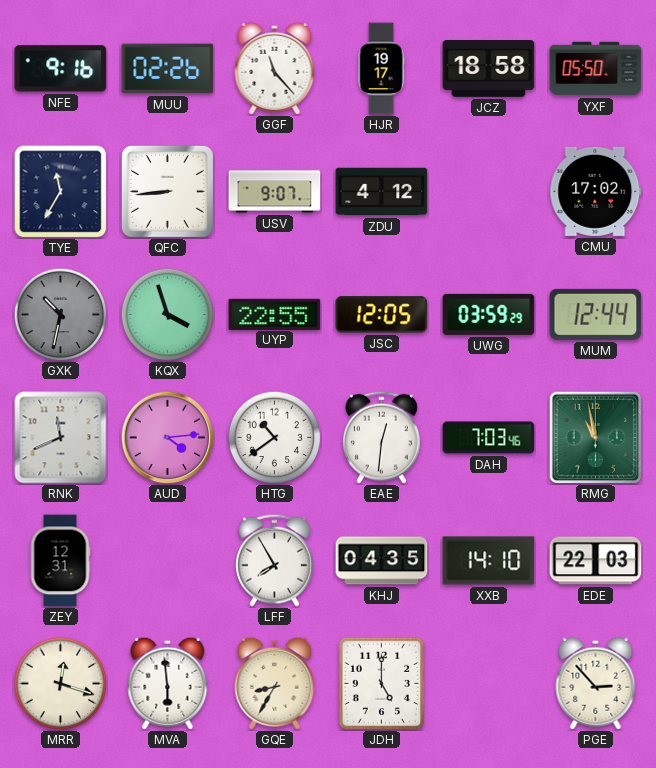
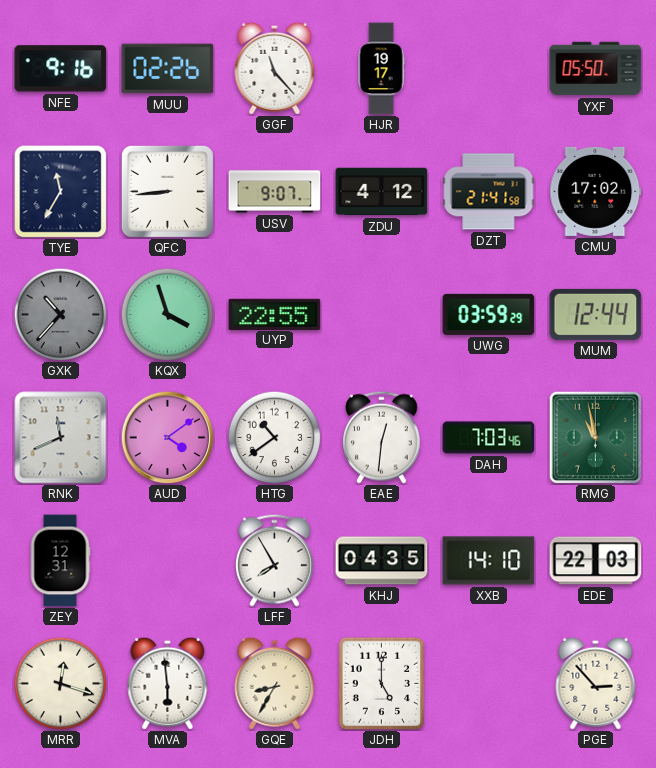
JCZ: 18:58 -> none (489, 69)
DZT: none -> 21:41 (489, 192)
GXK: 10:32 -> 10:37 (60, 314)
JSC: 12:05 -> none (382, 315)
AUD: 4:14 -> 4:09 (167, 437)
